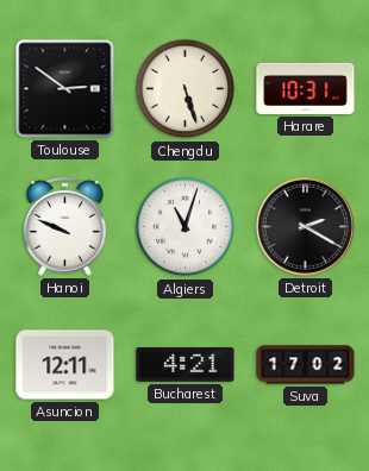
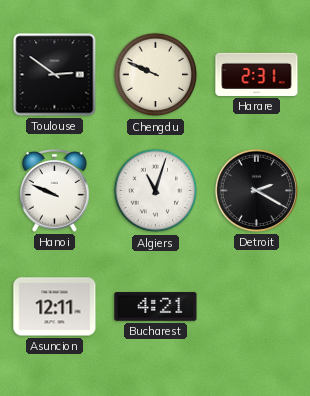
Chengdu: 5:27 -> 9:49 (156, 75)
Harare: 10:31 -> 2:31 (257, 74)
Suva: 17:02 -> none (306, 365)
